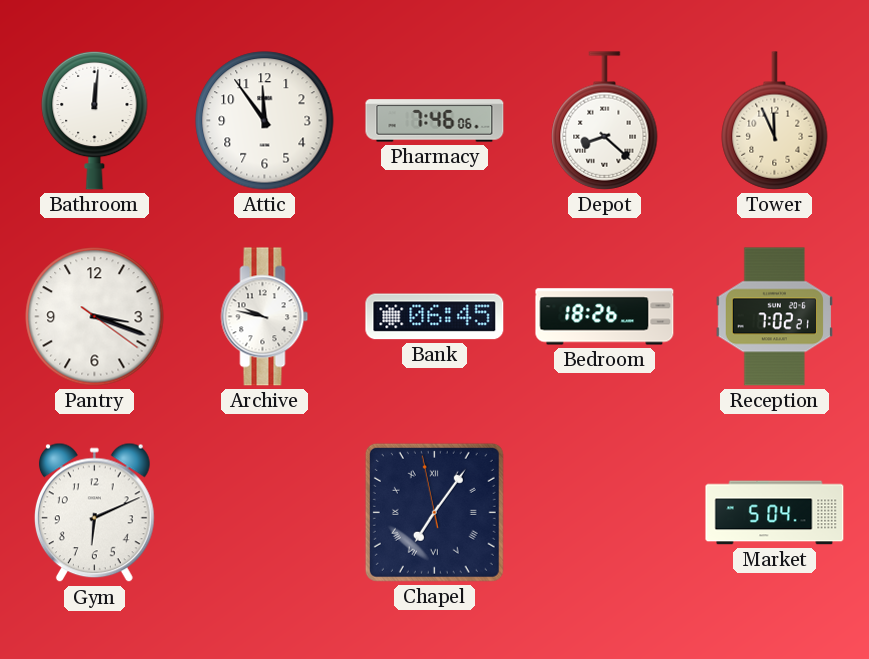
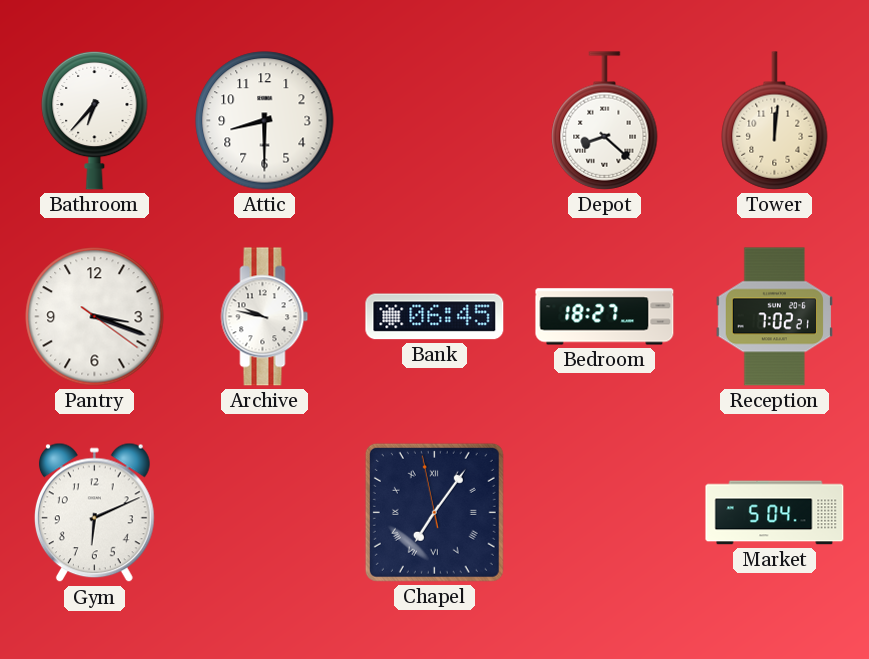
Bathroom: 12:01 -> 6:37 (95, 120)
Attic: 11:54 -> 8:30 (265, 121)
Pharmacy: 7:46 -> none (435, 121)
Tower: 11:56 -> 12:01 (775, 121)
Bedroom: 18:26 -> 18:27 (605, 317)
